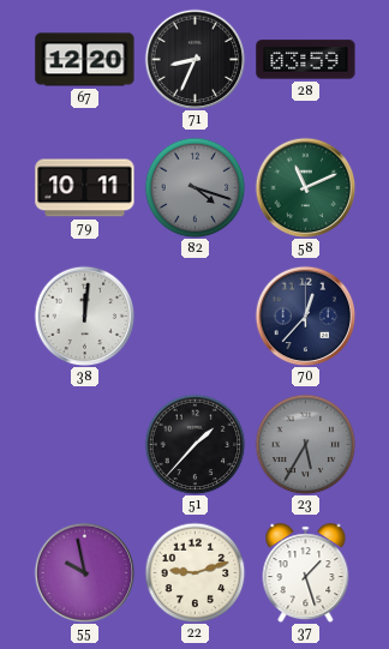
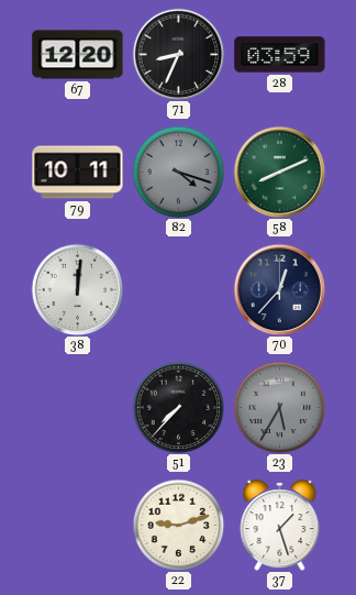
58: 11:11 -> 8:11 (279, 172)
51: 1:37 -> 7:37 (178, 407)
55: 9:58 -> none (84, 572)
